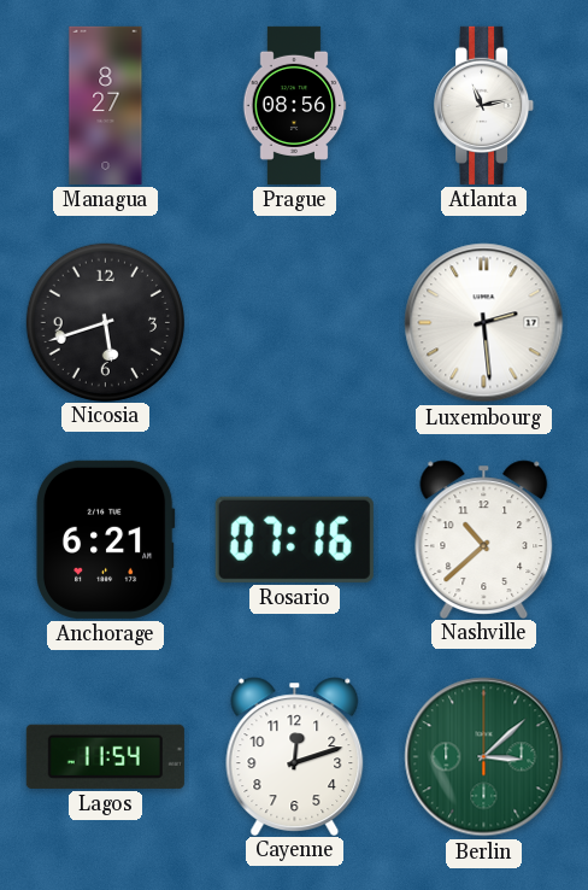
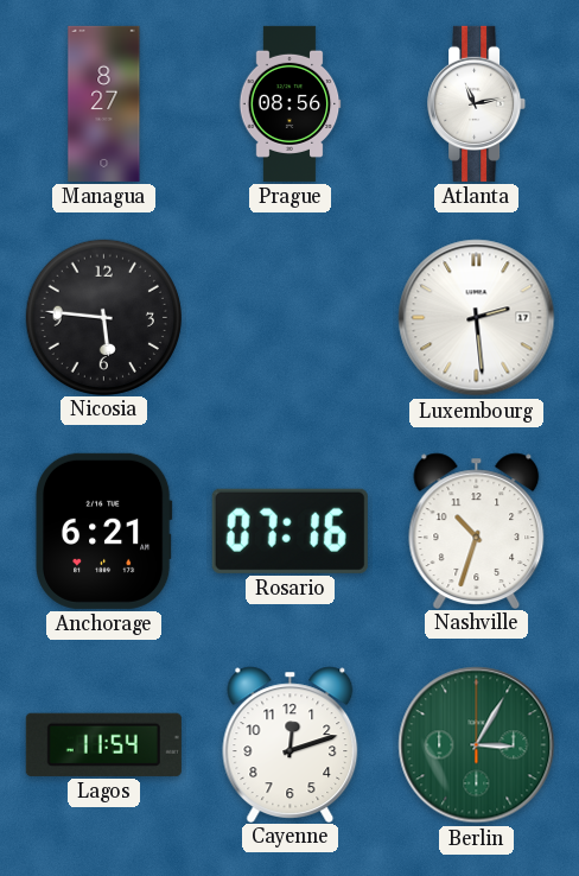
Nicosia: 5:42 -> 5:46 (103, 317)
Nashville: 10:38 -> 10:33 (477, 531)
Berlin: 3:08 -> 3:05 (477, 745)
